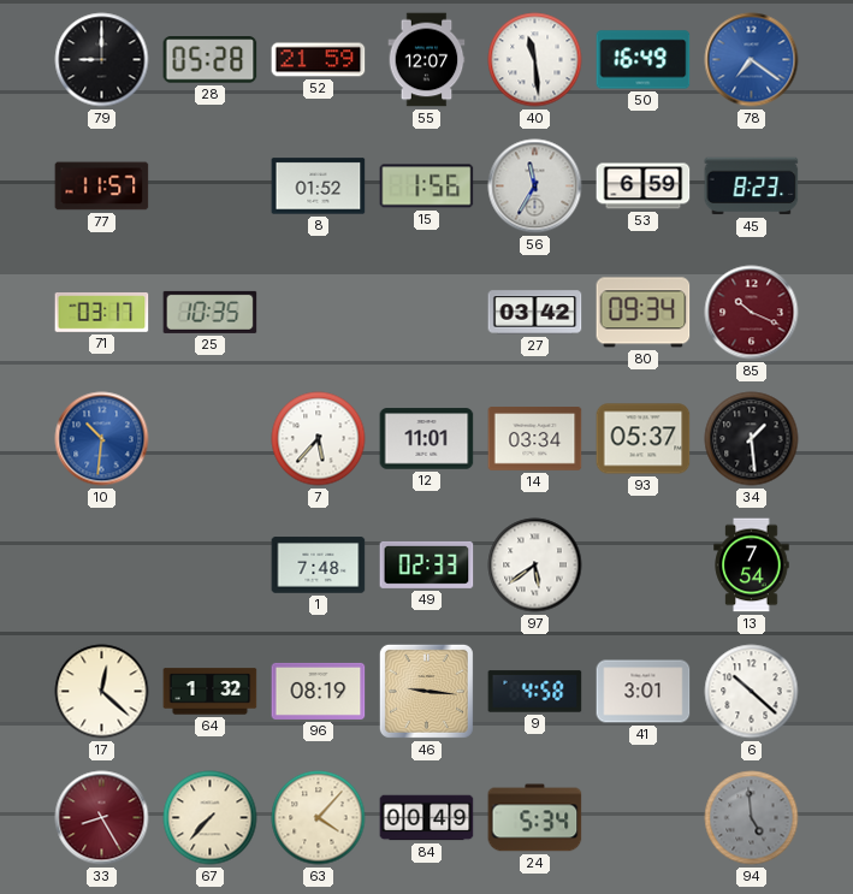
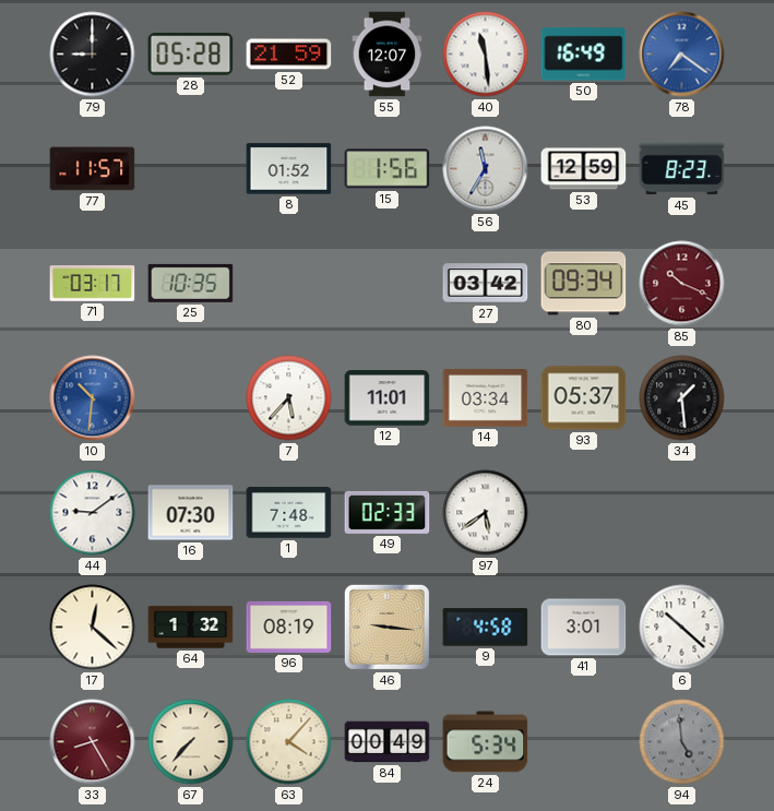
53: 6:59 -> 12:59 (584, 169)
44: none -> 9:09 (93, 513)
16: none -> 07:30 (191, 513)
13: 7:54 -> none (752, 566)
